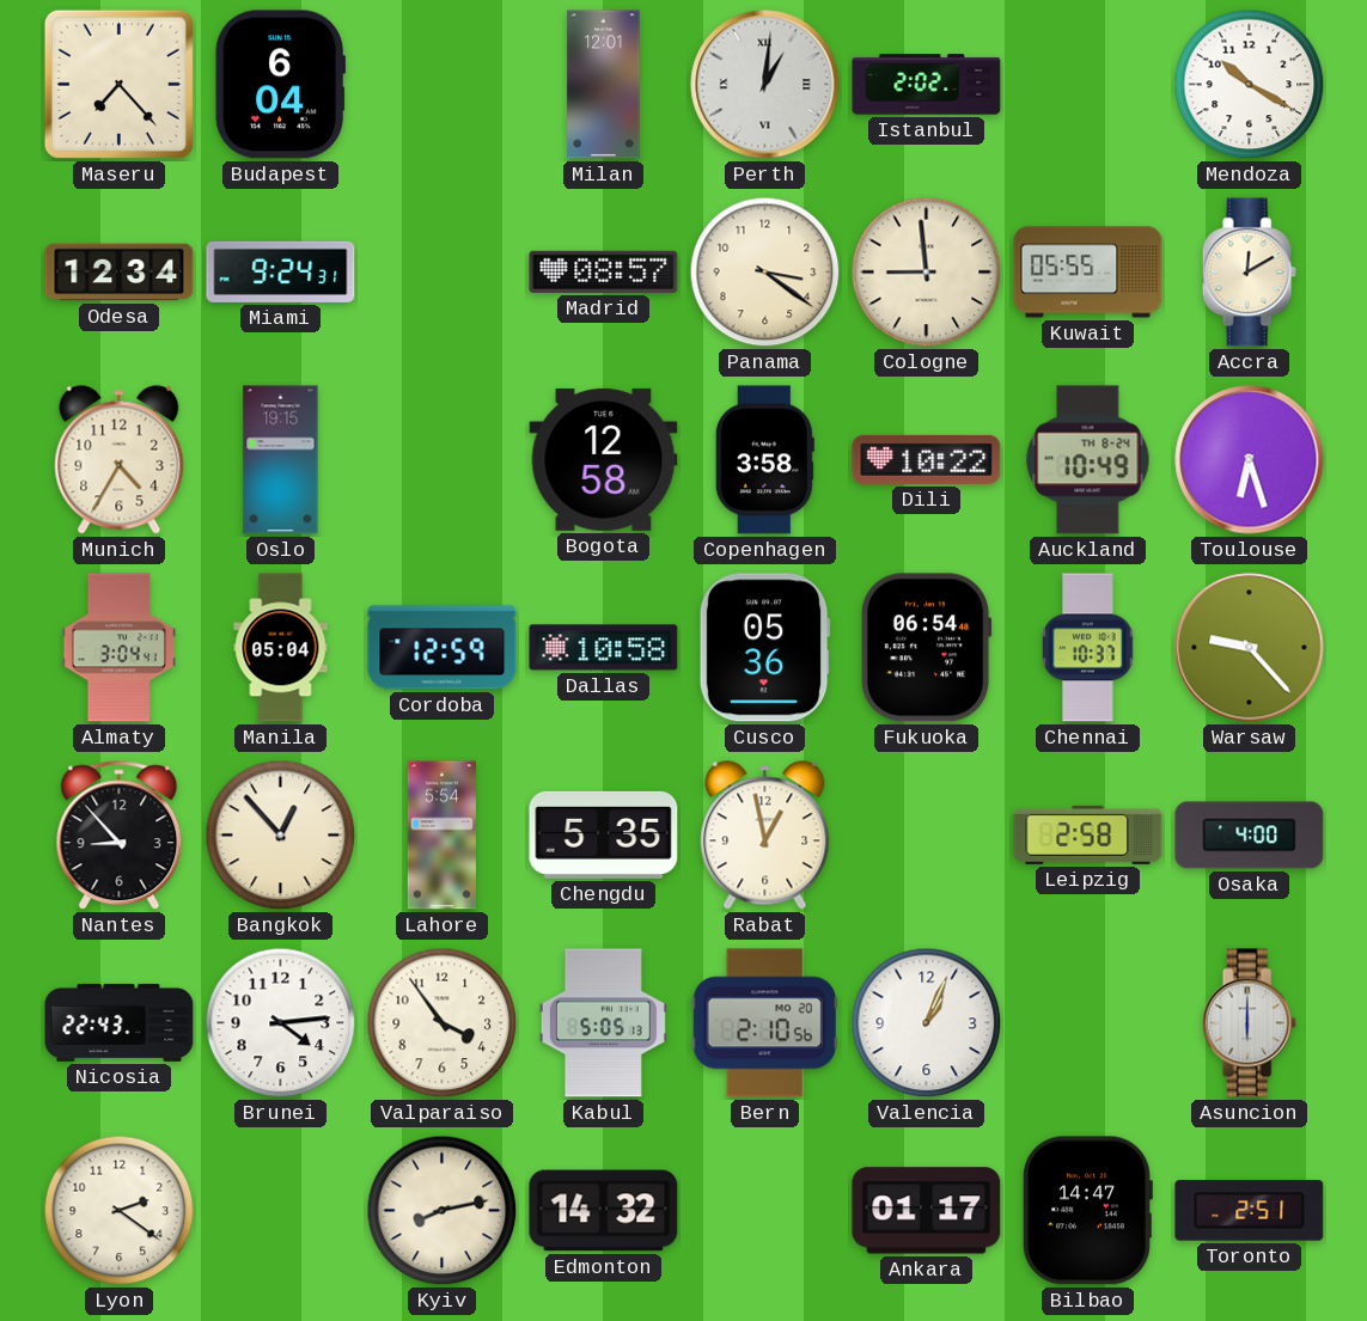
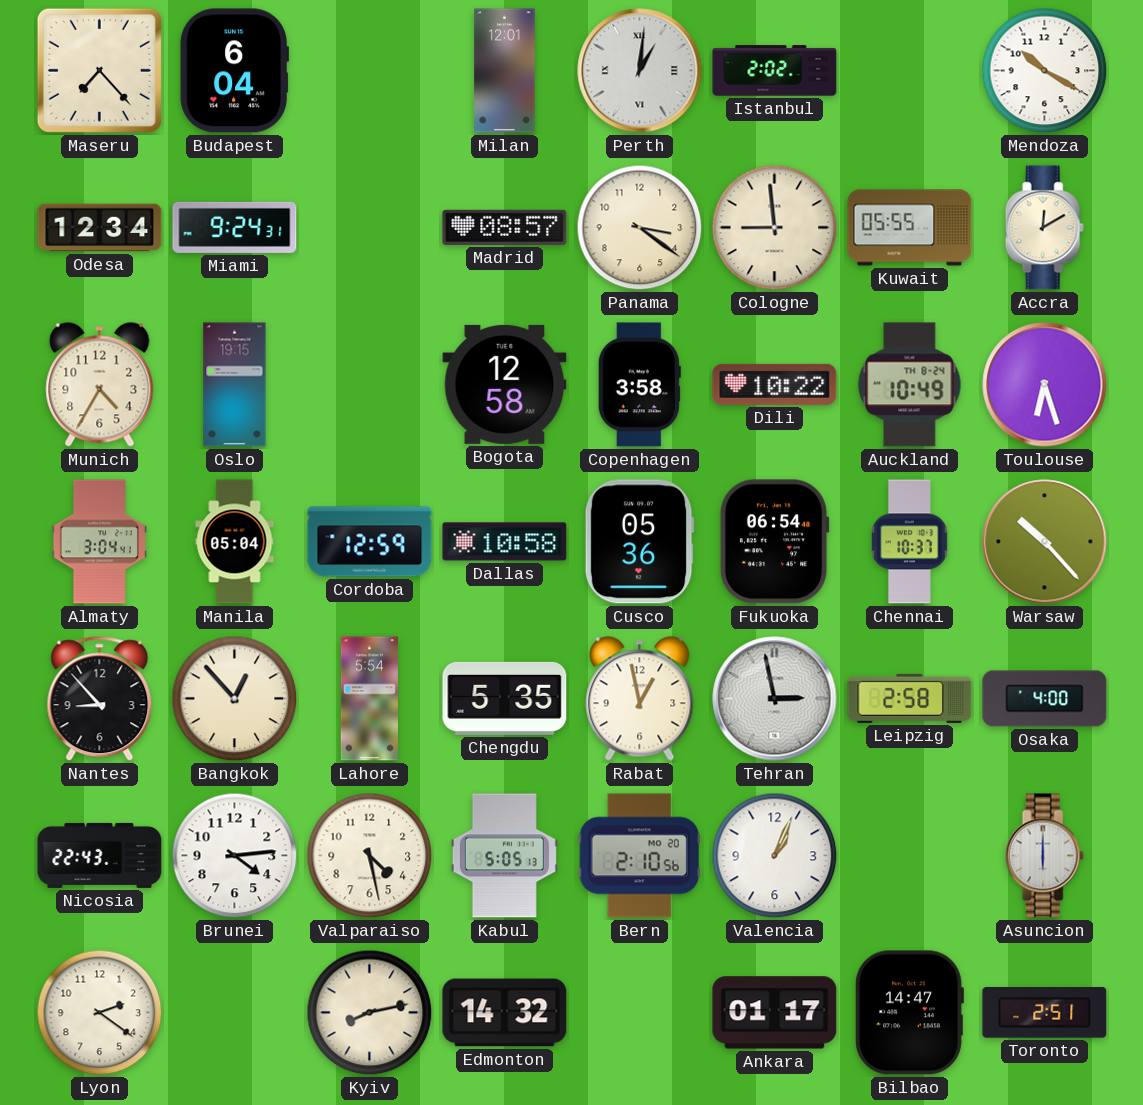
Warsaw: 9:23 -> 10:23 (1045, 542)
Tehran: none -> 2:58 (775, 699)
Valparaiso: 3:54 -> 4:28 (370, 856)
